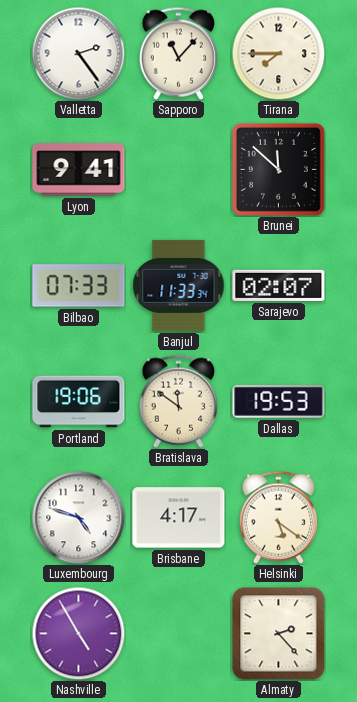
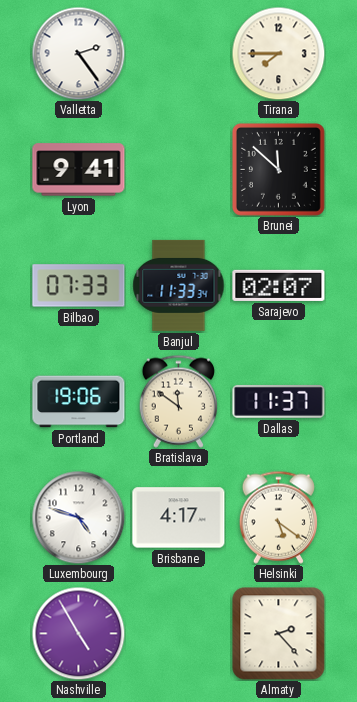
Sapporo: 11:07 -> none (178, 53)
Dallas: 19:53 -> 11:37 (279, 401)
